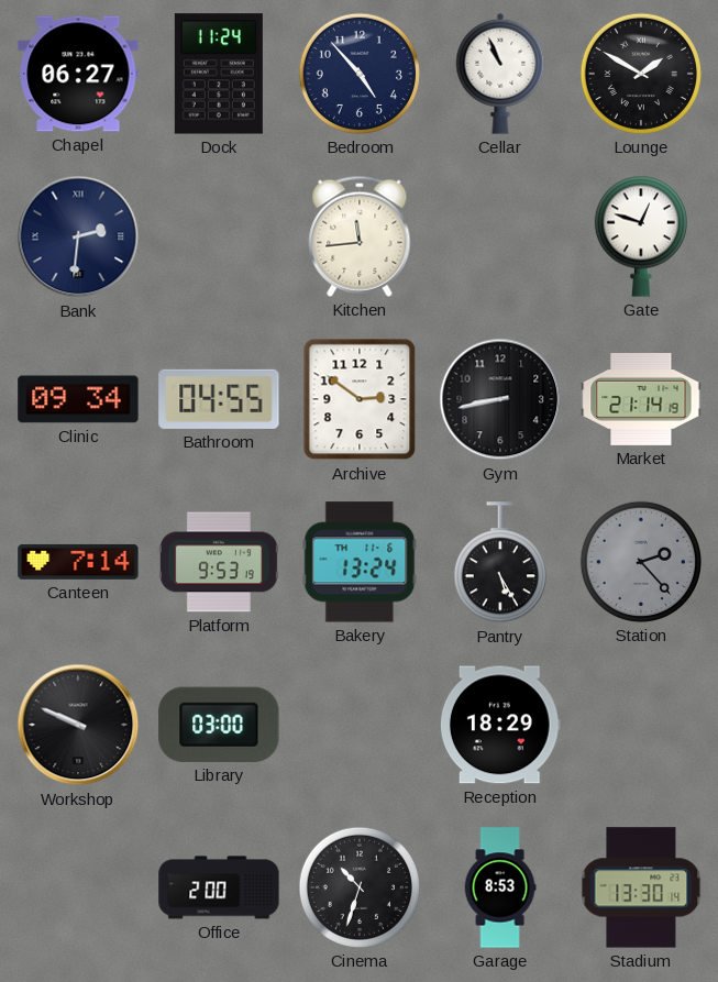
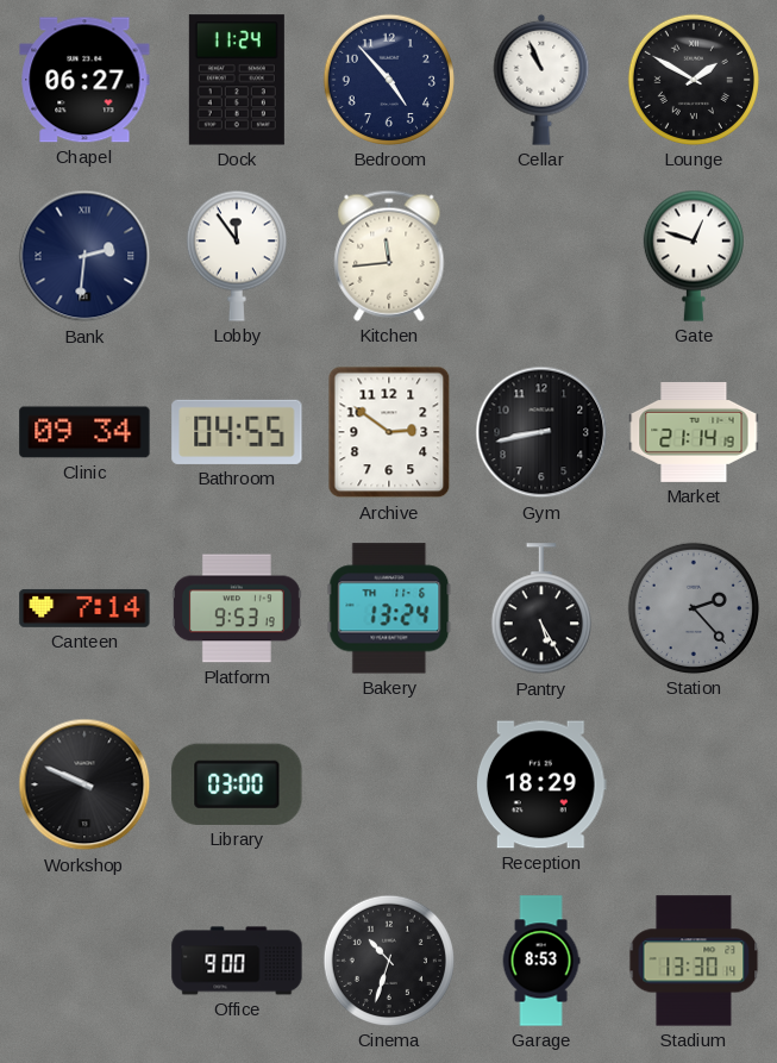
Lobby: none -> 11:54 (237, 256)
Office: 2:00 -> 9:00 (237, 961)
